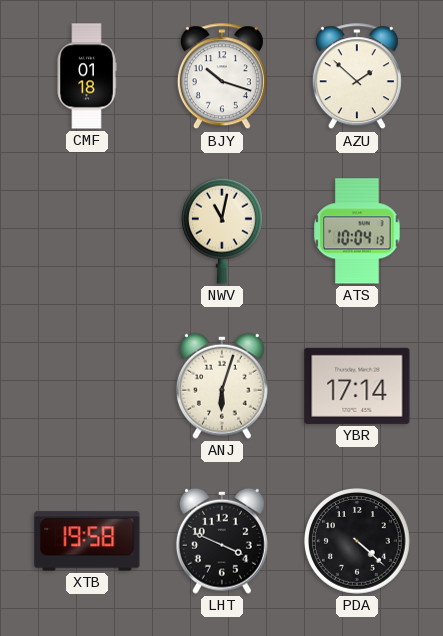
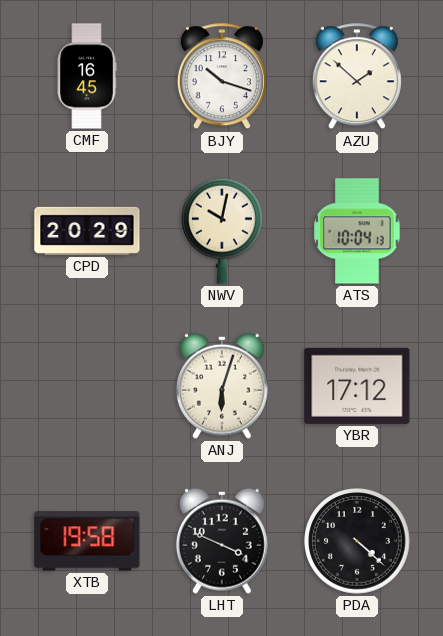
CMF: 01:18 -> 16:45 (87, 76)
CPD: none -> 20:29 (87, 231)
NWV: 11:02 -> 10:02 (222, 231)
YBR: 17:14 -> 17:12 (357, 386)
